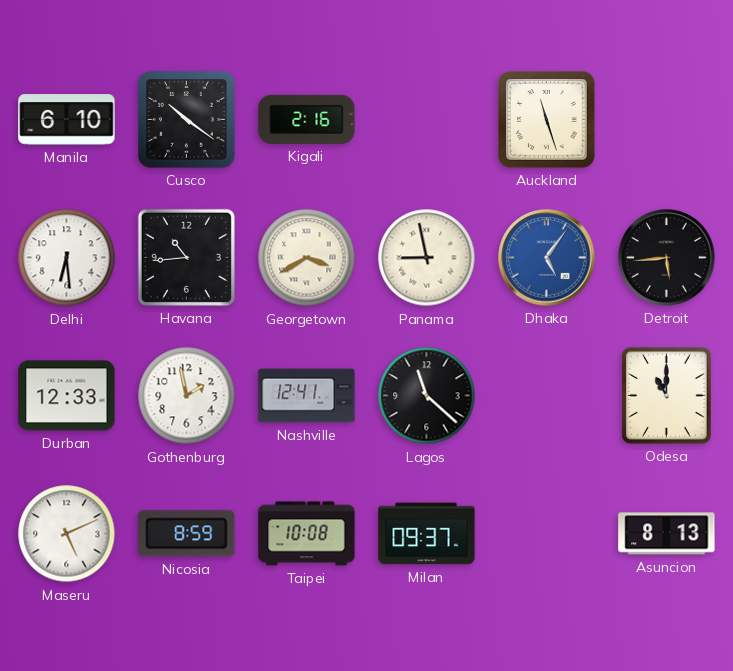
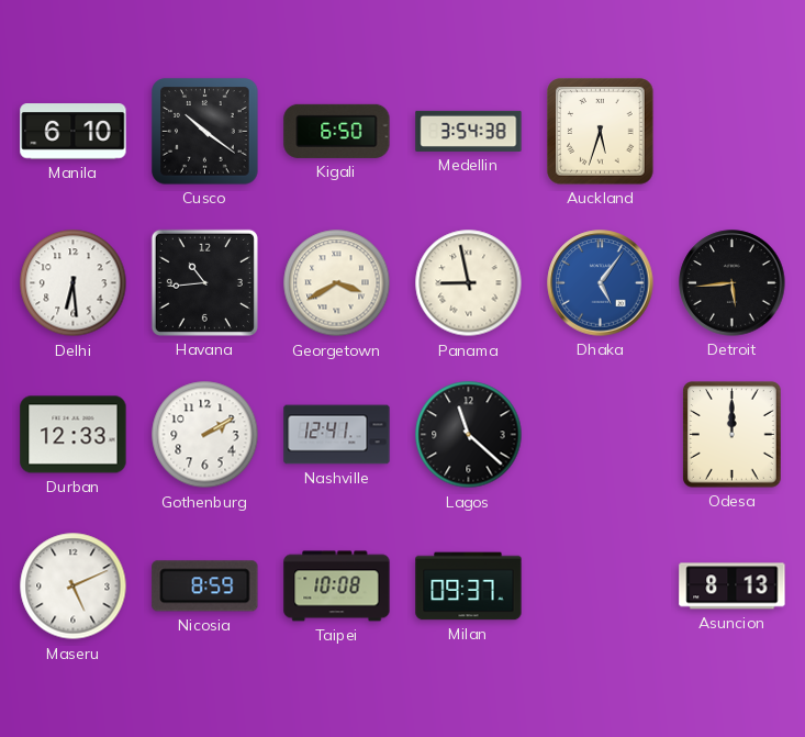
Kigali: 2:16 -> 6:50 (337, 131)
Medellin: none -> 3:54 (469, 131)
Auckland: 11:27 -> 5:33 (601, 132)
Gothenburg: 1:58 -> 2:10 (205, 435)
Odesa: 11:00 -> 12:00 (733, 435)
